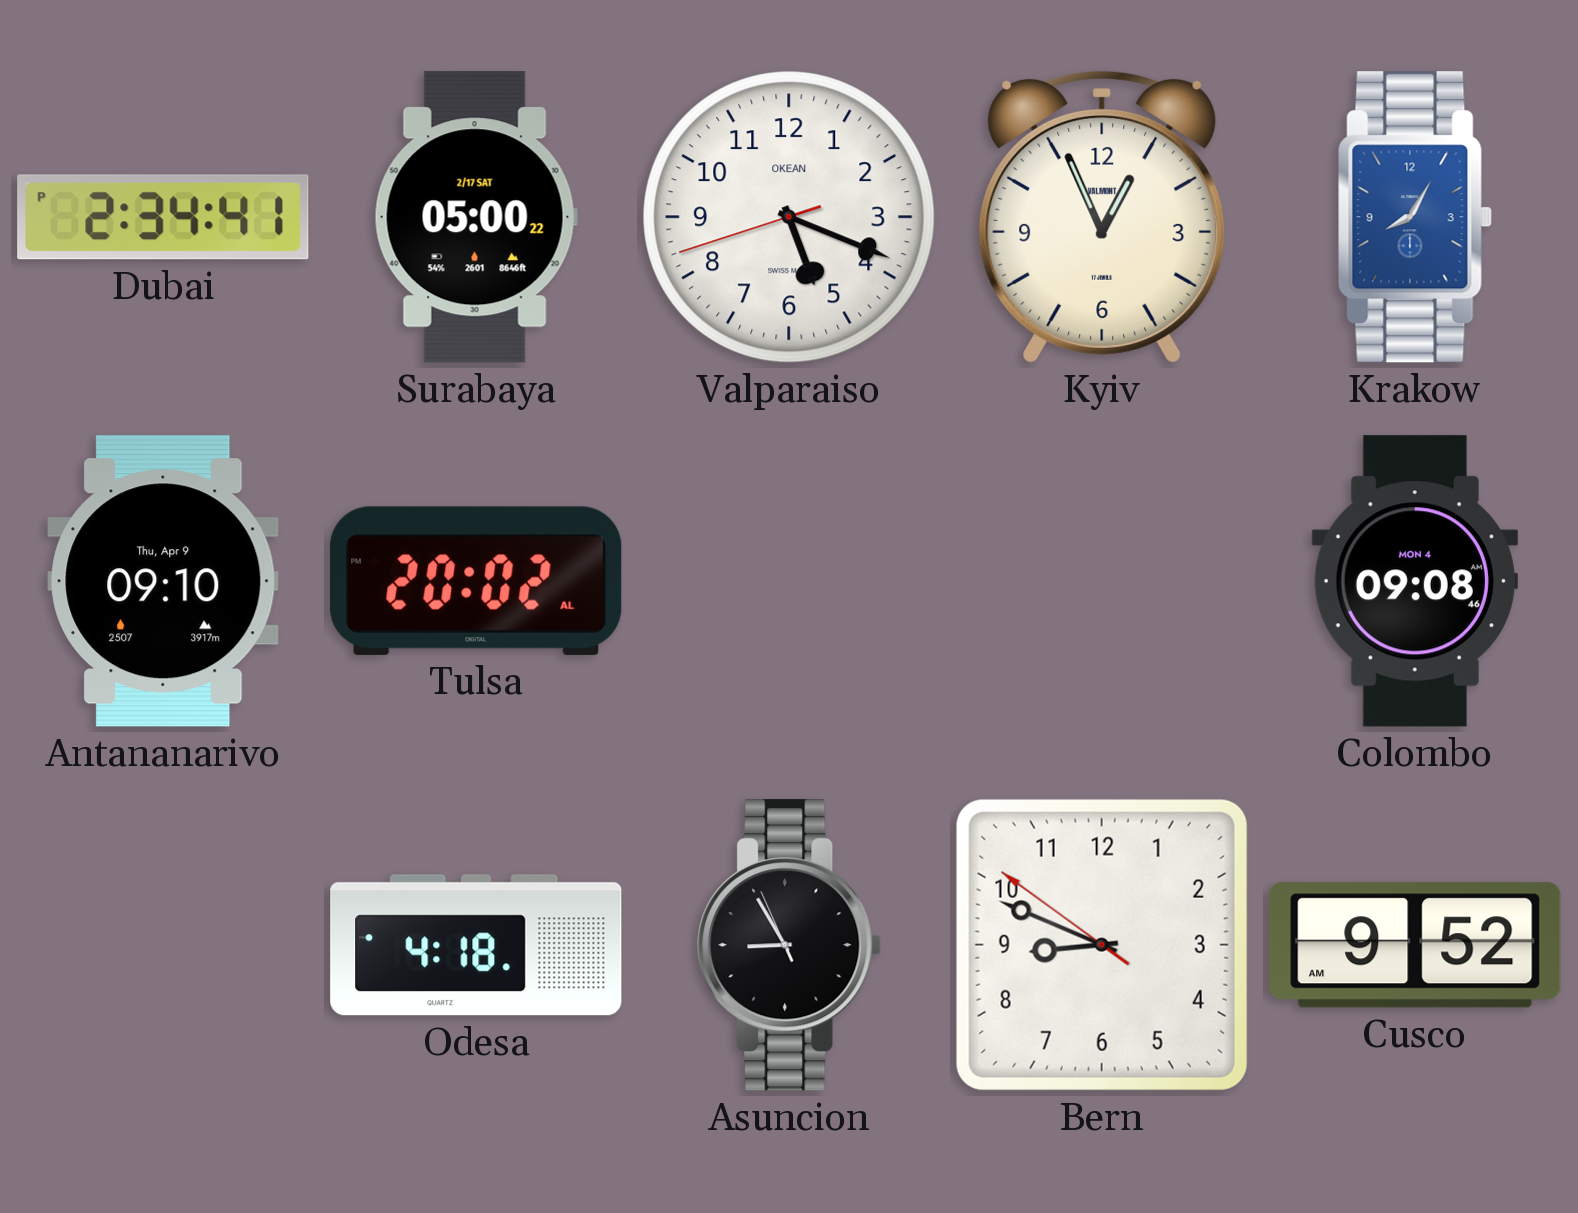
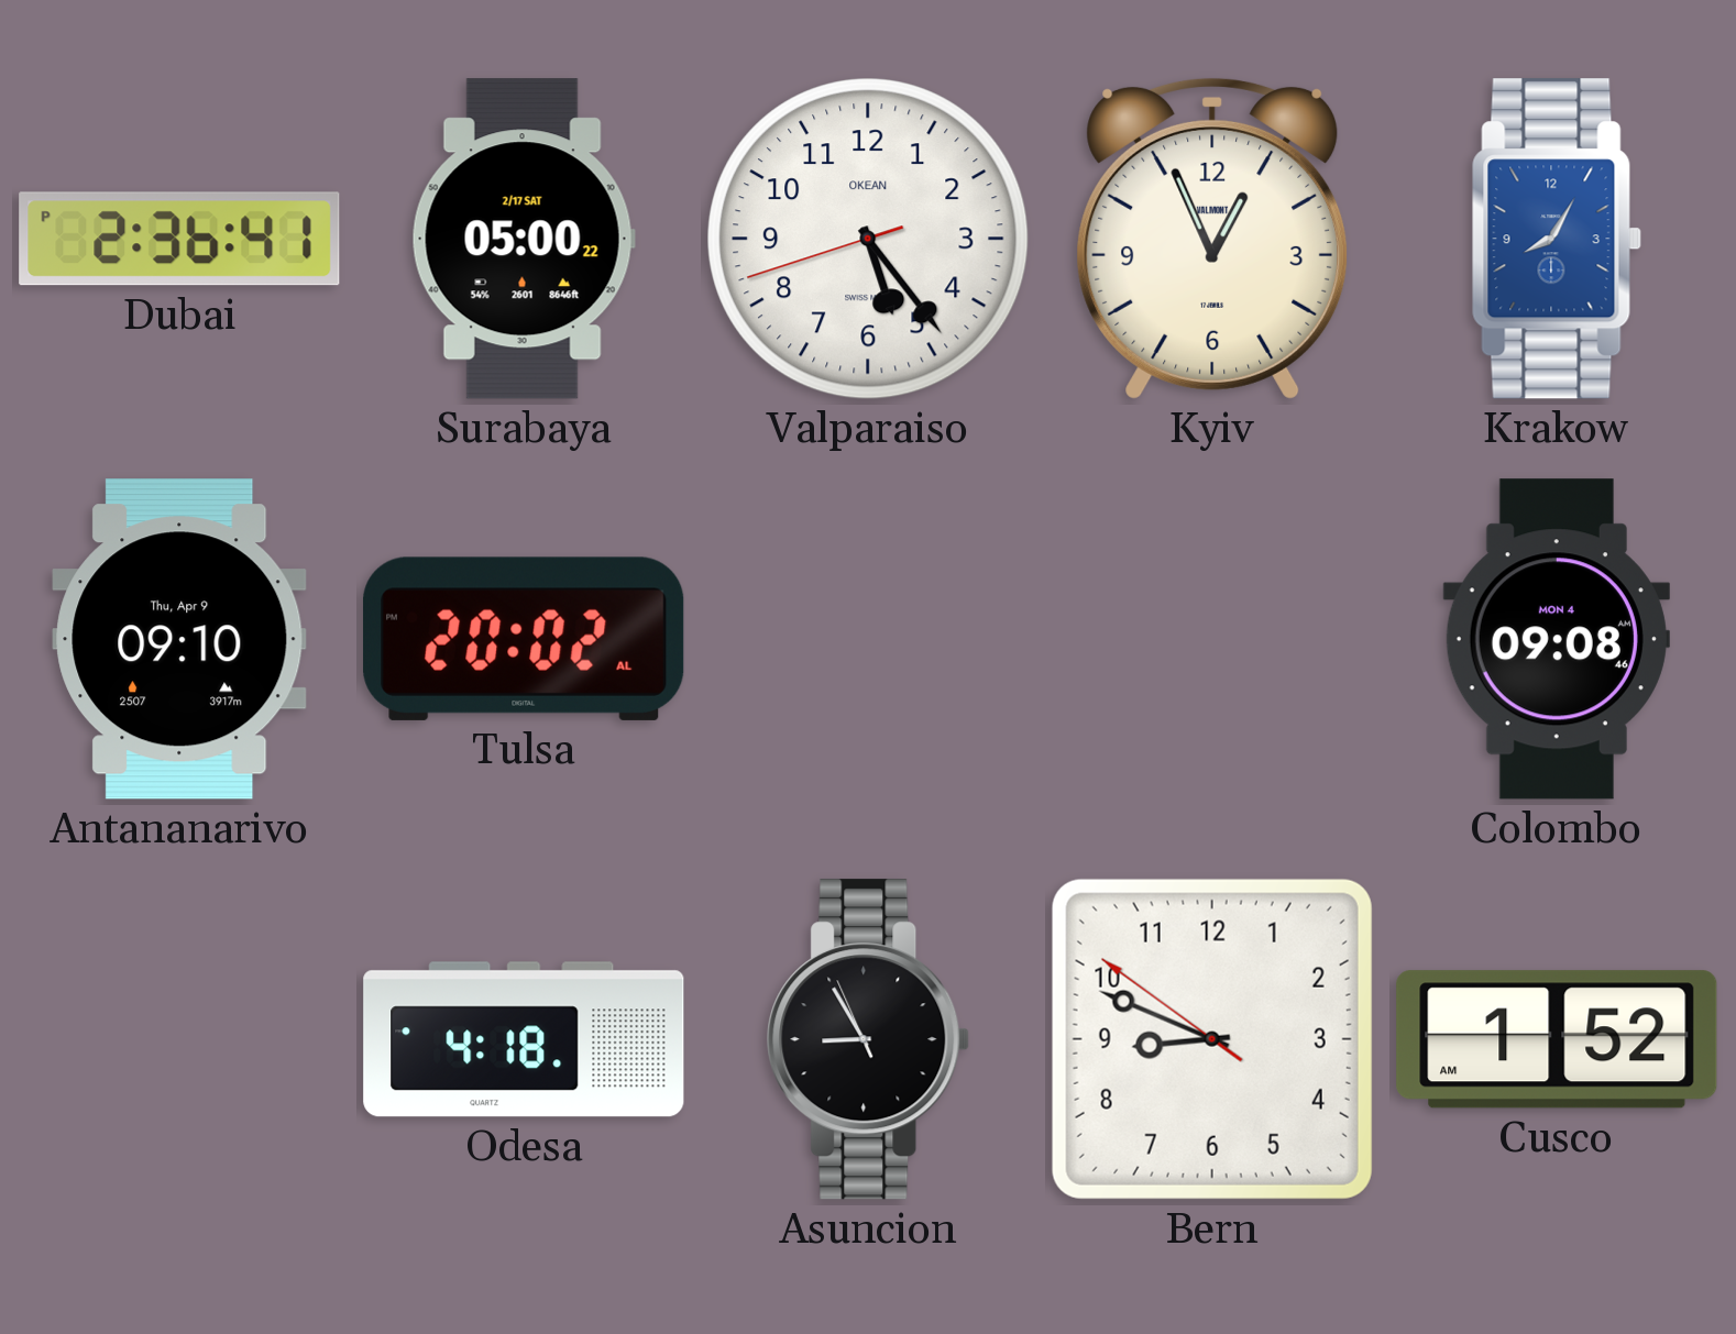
Dubai: 2:34 -> 2:36 (179, 239)
Valparaiso: 5:18 -> 5:23 (868, 239)
Cusco: 9:52 -> 1:52 (1557, 1039)
